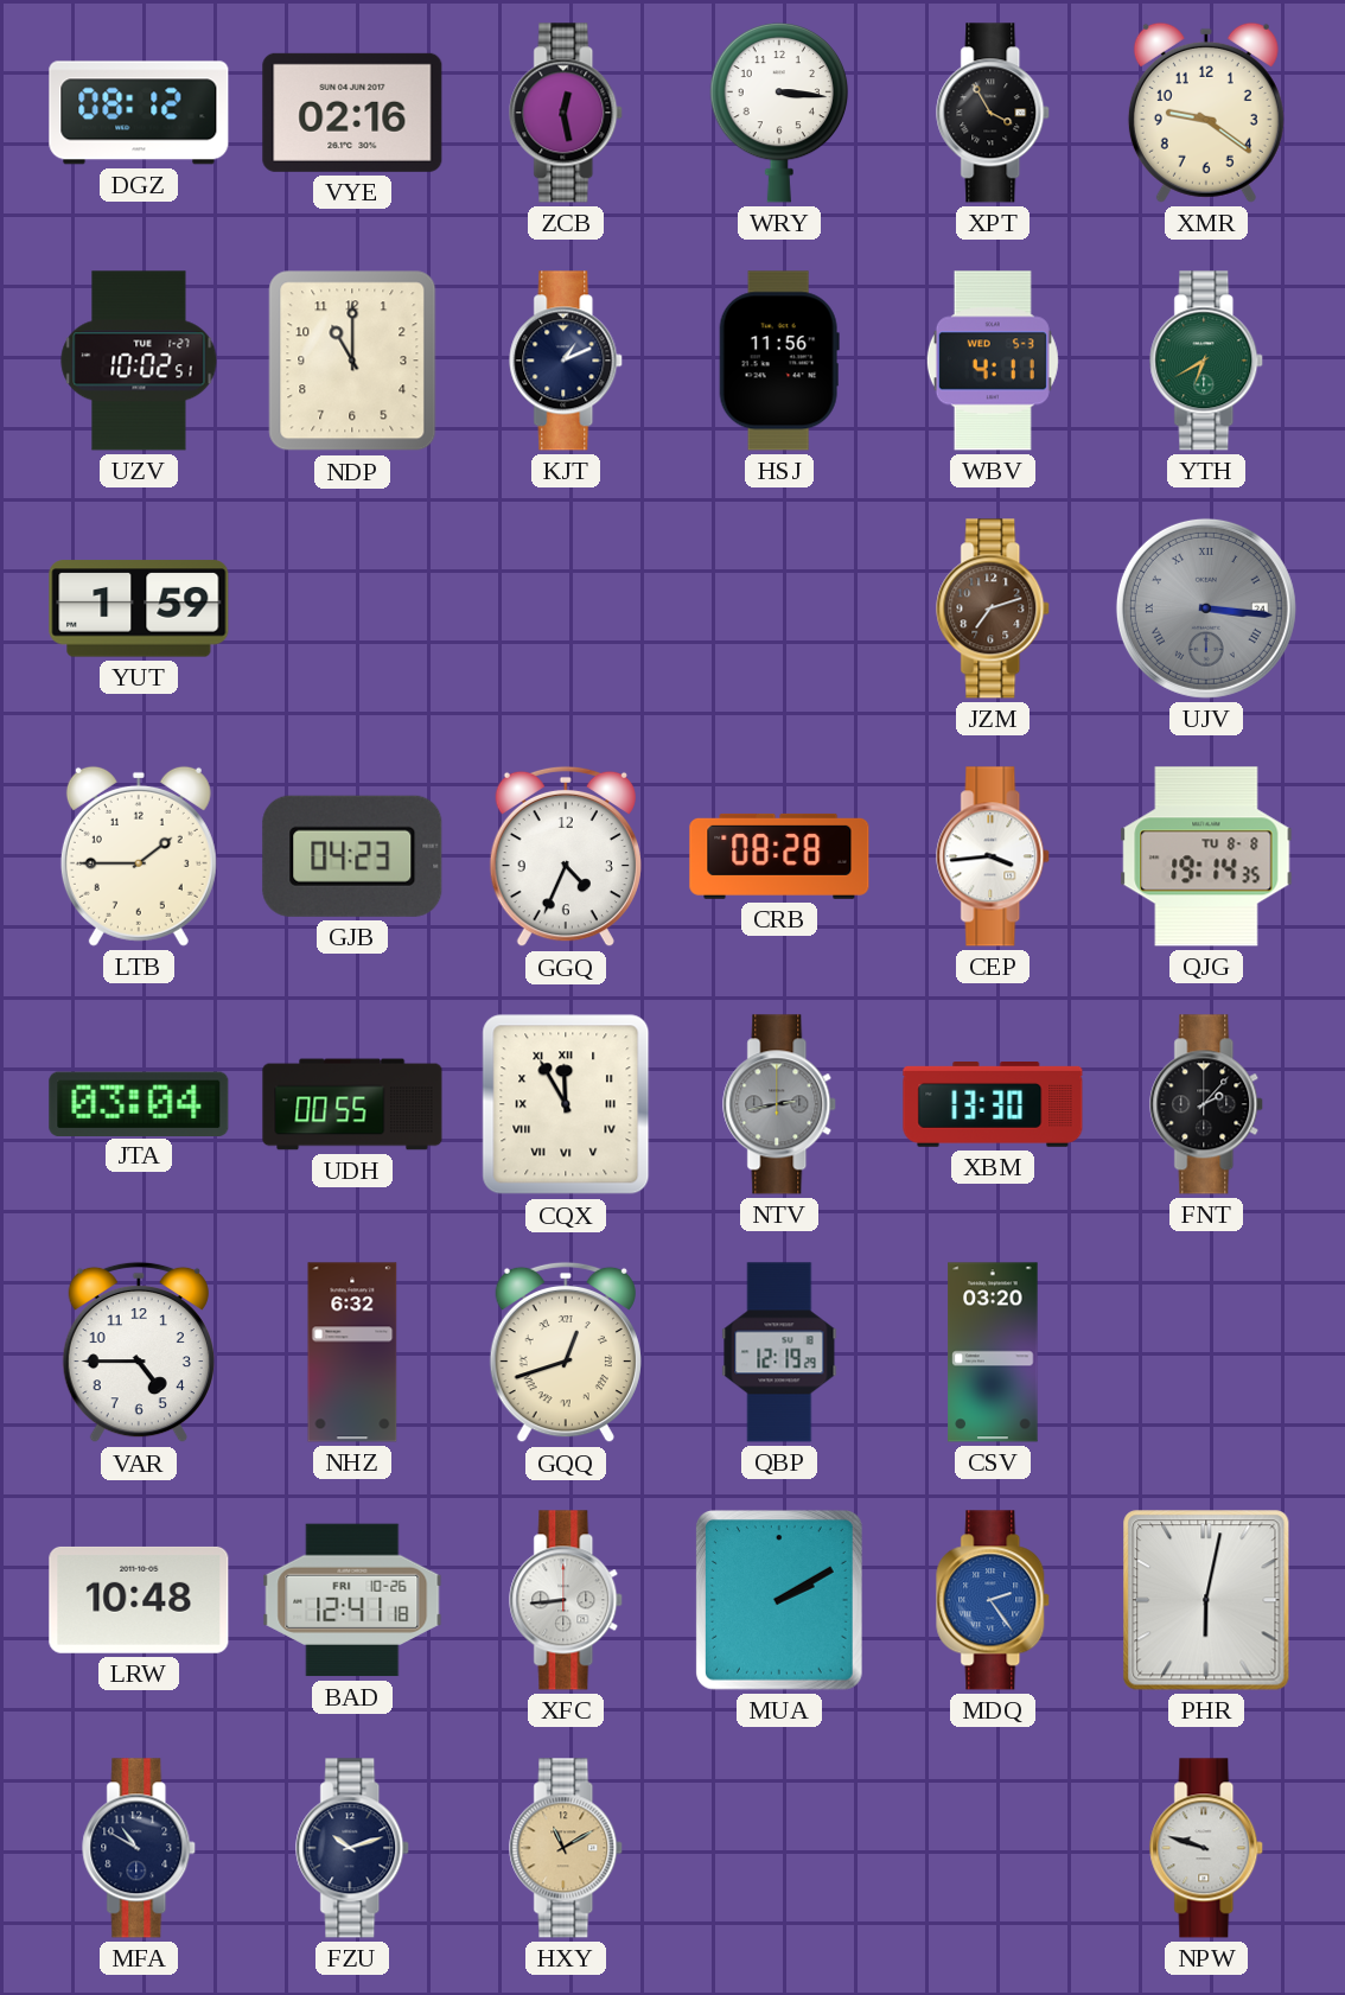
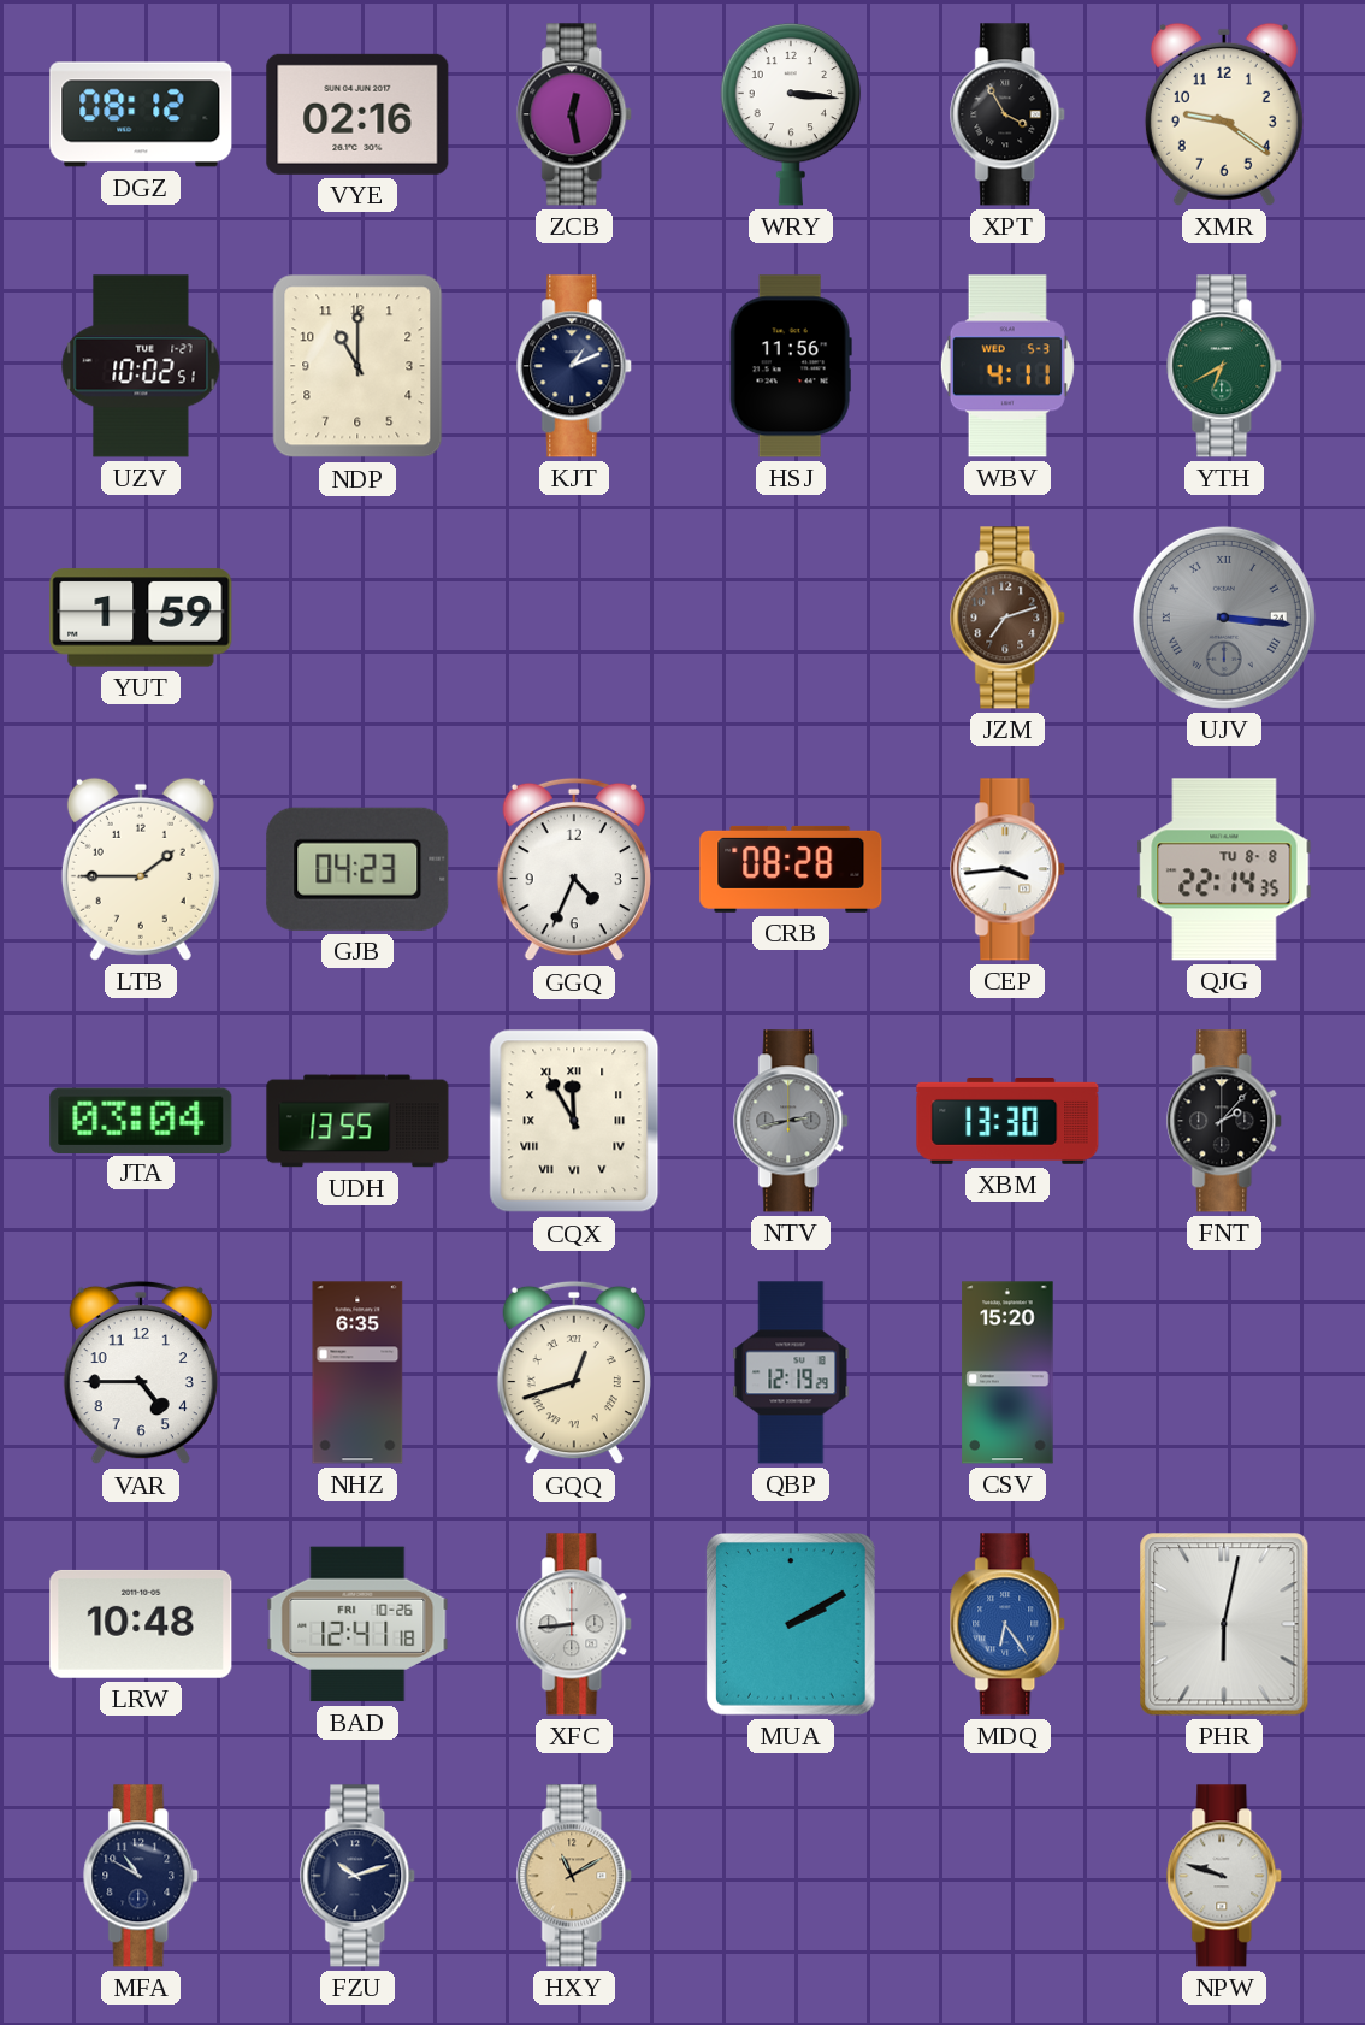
QJG: 19:14 -> 22:14 (1224, 869)
UDH: 00:55 -> 13:55 (357, 1121)
NHZ: 6:32 -> 6:35 (357, 1372)
CSV: 03:20 -> 15:20 (1007, 1372)
MDQ: 2:24 -> 6:24 (1009, 1624)
